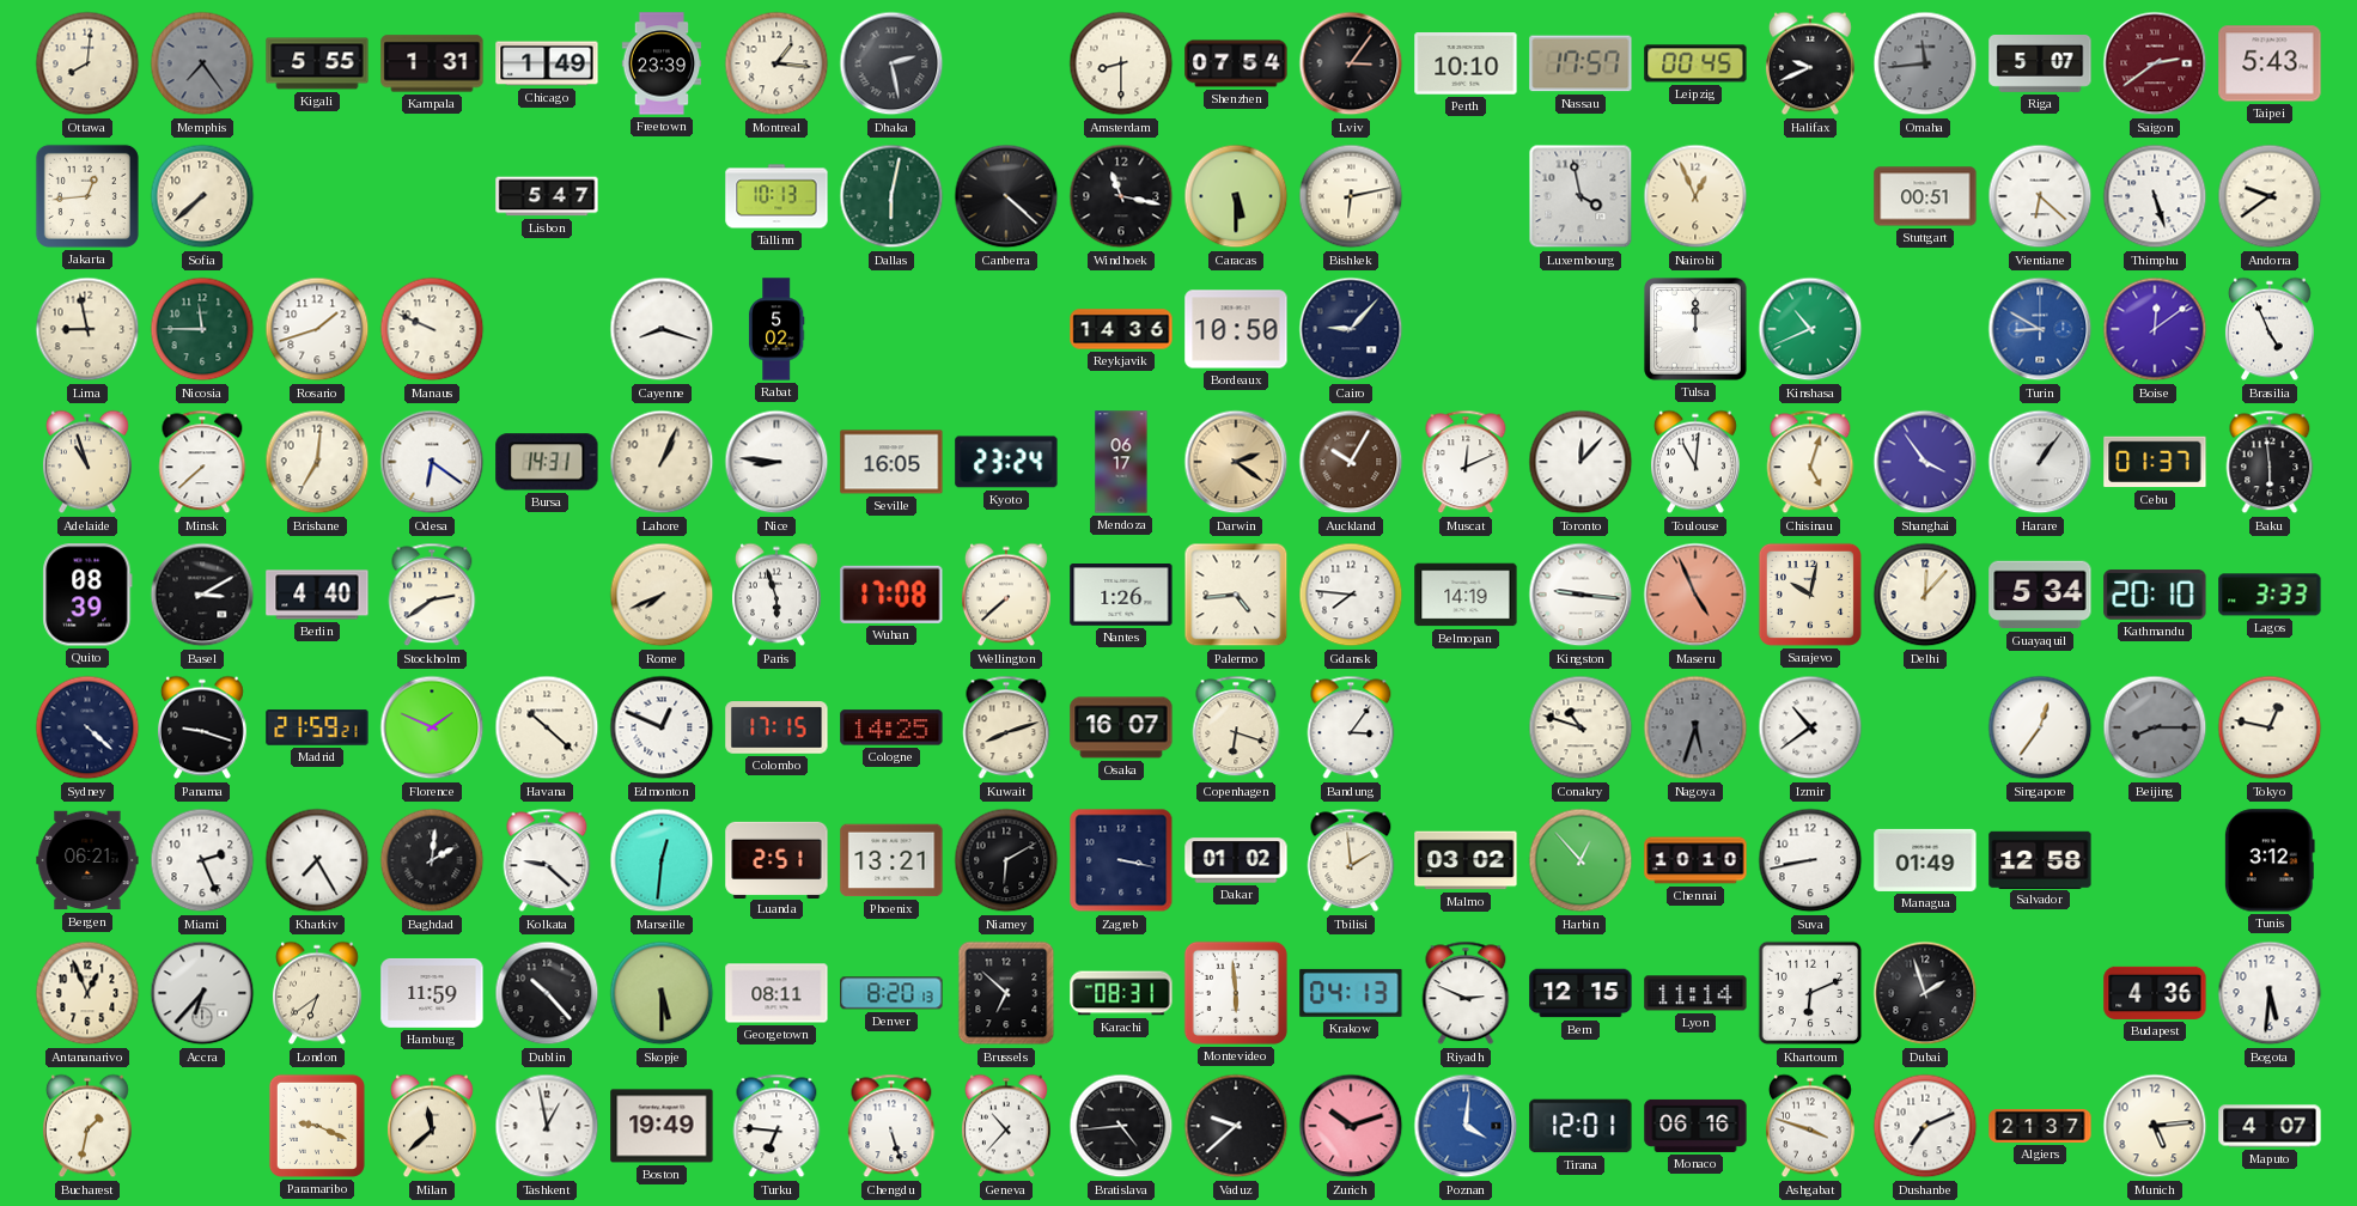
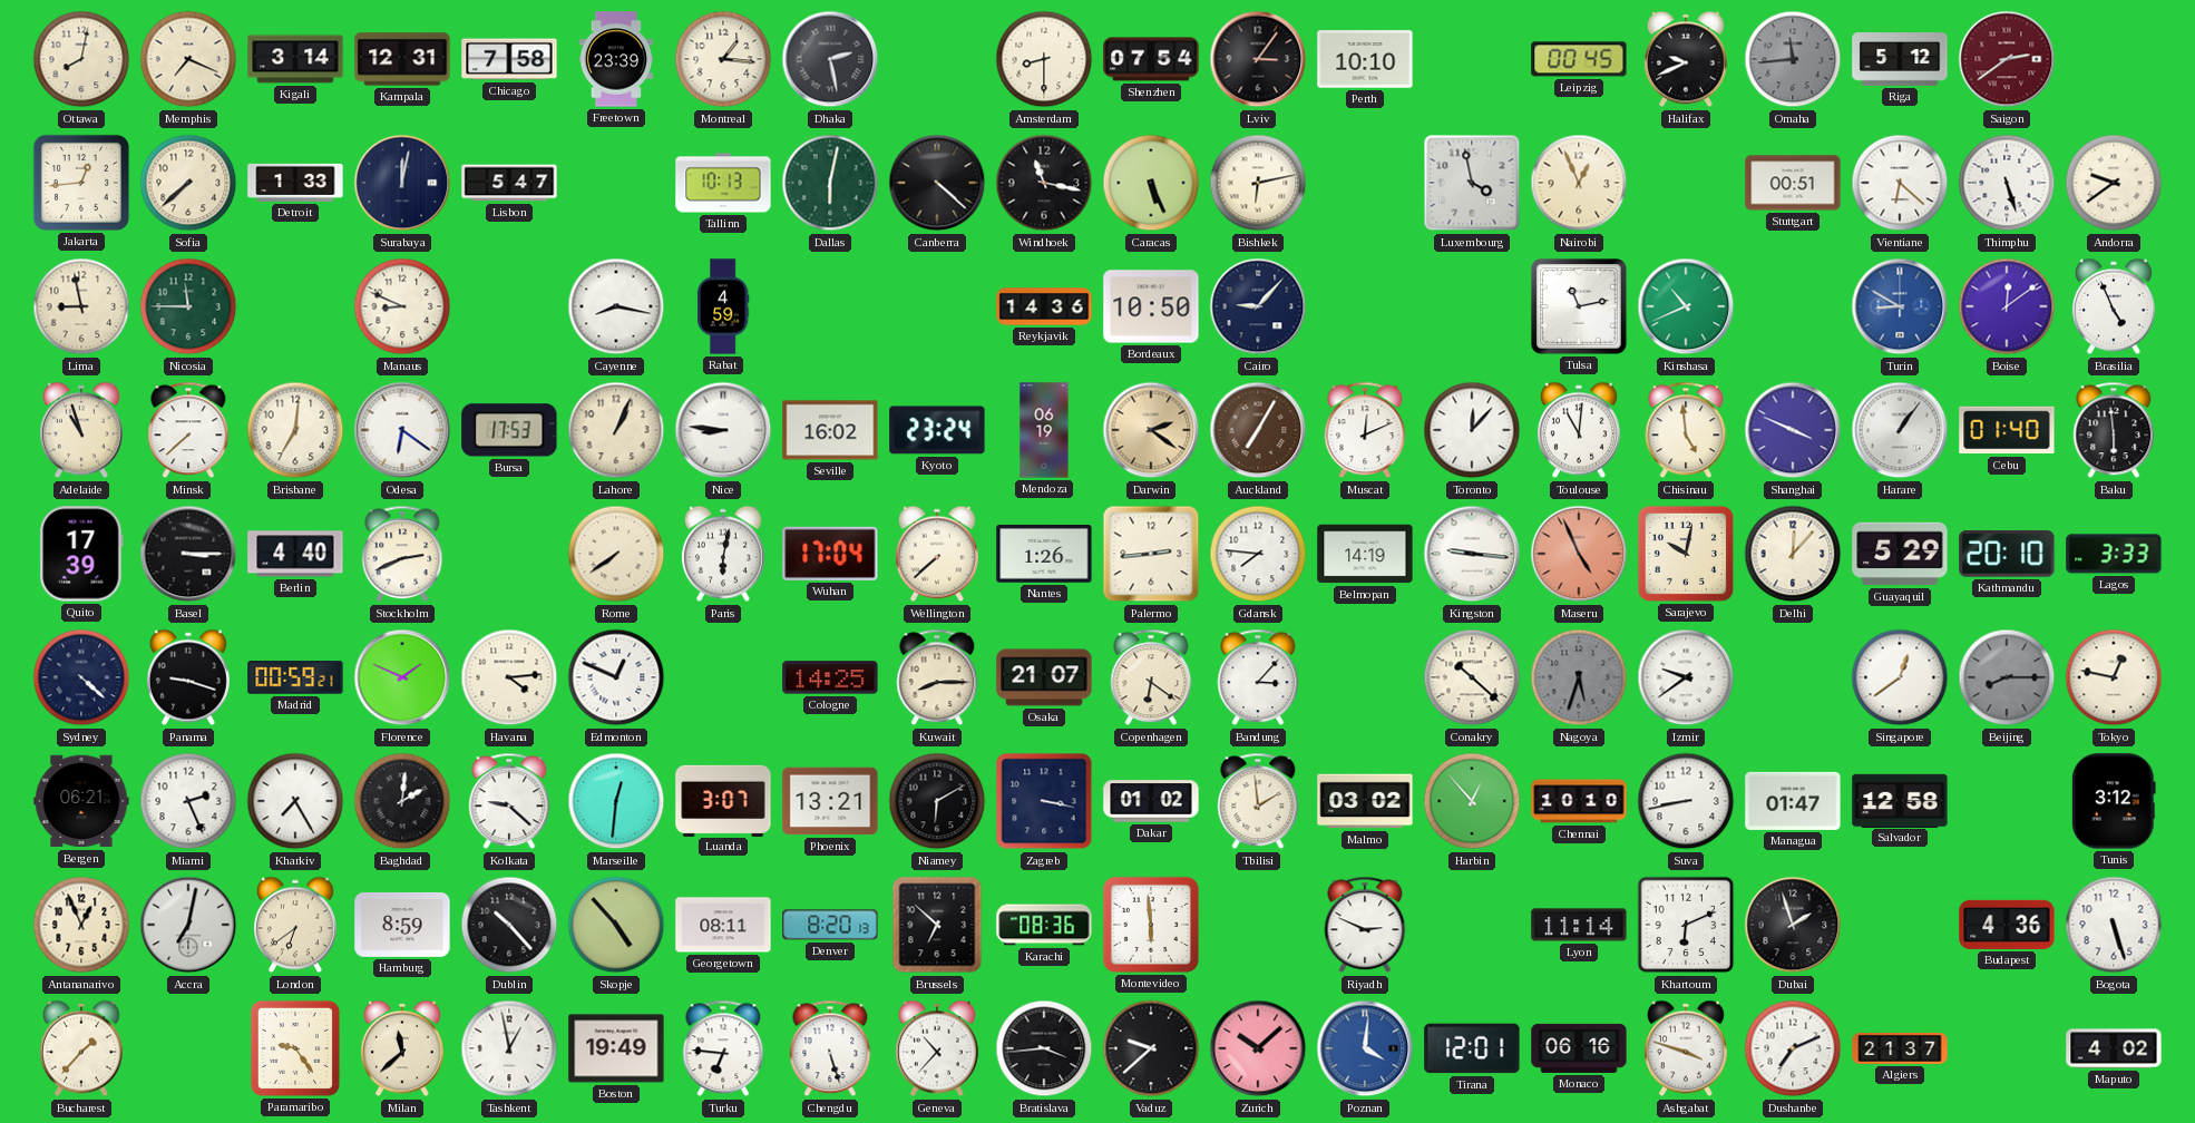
Ottawa: 8:01 -> 8:02 (81, 59)
Memphis: 7:24 -> 7:19 (188, 59)
Memphis dial: grey -> cream (188, 59)
Kigali: 5:55 -> 3:14 (295, 59)
Kampala: 1:31 -> 12:31 (402, 59)
Chicago: 1:49 -> 7:58 (509, 59)
Nassau: 17:57 -> none (1581, 63)
Riga: 5:07 -> 5:12 (1900, 60)
Taipei: 5:43 -> none (2270, 63)
Detroit: none -> 1:33 (295, 183)
Surabaya: none -> 12:02 (402, 183)
Caracas: 5:30 -> 5:26 (1151, 183)
Rosario: 1:42 -> none (317, 329)
Manaus: 9:49 -> 8:49 (402, 306)
Cayenne: 8:18 -> 8:17 (616, 306)
Rabat: 5:02 -> 4:59 (723, 306)
Tulsa: 12:00 -> 11:13 (1579, 306)
Bursa: 14:31 -> 17:53 (509, 430)
Seville: 16:05 -> 16:02 (830, 430)
Mendoza: 06:17 -> 06:19 (1044, 430)
Auckland: 10:05 -> 7:05 (1258, 430)
Chisinau: 5:03 -> 4:59 (1686, 430)
Shanghai: 3:54 -> 3:49 (1793, 430)
Cebu: 01:37 -> 01:40 (2007, 430)
Quito: 08:39 -> 17:39 (81, 554)
Basel: 3:10 -> 3:15 (188, 554)
Stockholm: 2:39 -> 2:41 (402, 554)
Rome: 7:41 -> 7:39 (616, 554)
Paris: 5:57 -> 6:02 (723, 554)
Wuhan: 17:08 -> 17:04 (830, 554)
Palermo: 4:44 -> 2:44 (1151, 554)
Guayaquil: 5:34 -> 5:29 (1900, 554)
Madrid: 21:59 -> 00:59 (295, 677)
Havana: 10:22 -> 4:14 (509, 677)
Colombo: 17:15 -> none (776, 727)
Kuwait: 8:12 -> 8:15 (937, 677)
Osaka: 16:07 -> 21:07 (1044, 677)
Copenhagen: 6:18 -> 6:21 (1151, 677)
Bandung: 3:06 -> 3:07 (1258, 677)
Conakry: 10:48 -> 10:22 (1472, 677)
Izmir: 10:39 -> 9:39 (1686, 677)
Singapore: 12:36 -> 12:39 (1900, 677)
Luanda: 2:51 -> 3:07 (723, 800)
Managua: 01:49 -> 01:47 (1793, 801)
Accra: 6:37 -> 7:02 (188, 925)
Hamburg: 11:59 -> 8:59 (402, 925)
Skopje: 5:30 -> 4:53 (616, 925)
Karachi: 08:31 -> 08:36 (1044, 925)
Krakow: 04:13 -> none (1351, 993)
Bern: 12:15 -> none (1581, 993)
Bogota: 5:31 -> 5:27 (2114, 925)
Bucharest: 1:32 -> 1:37 (81, 1048)
Paramaribo: 9:19 -> 9:24 (295, 1048)
Bratislava: 4:44 -> 3:44 (1044, 1048)
Zurich: 10:12 -> 10:08 (1258, 1048)
Munich: 5:14 -> none (2155, 1126)
Maputo: 4:07 -> 4:02 (2114, 1048)
